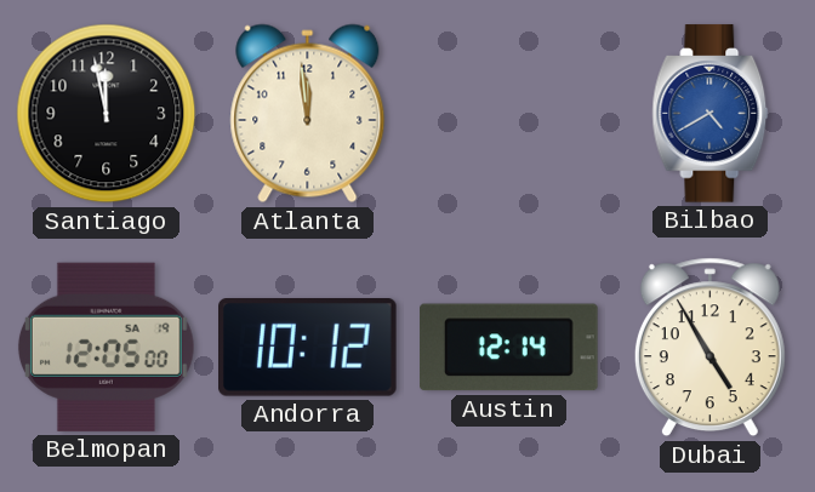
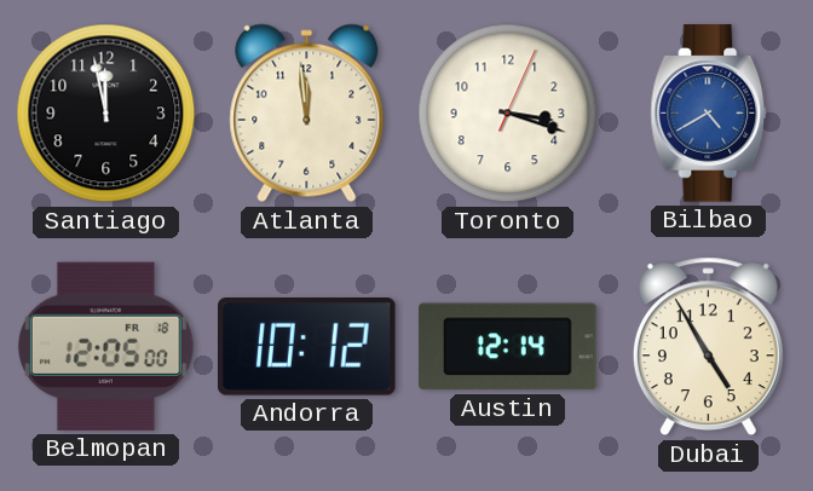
Toronto: none -> 3:18 (508, 114)
Belmopan date: SA 19 -> FR 18 (105, 346)
